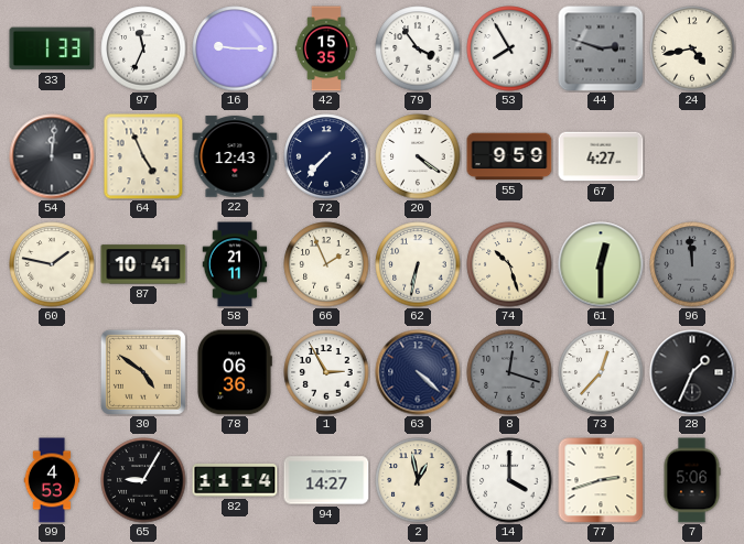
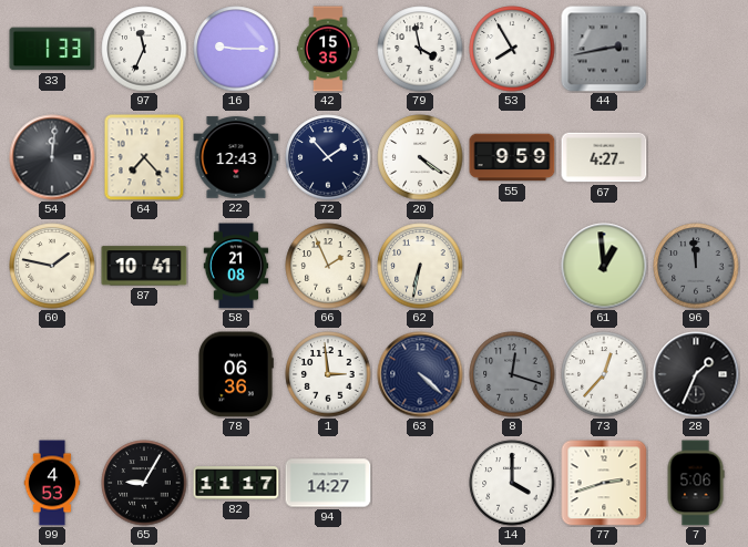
79: 3:54 -> 3:58 (420, 49)
44: 2:48 -> 2:43 (604, 49)
24: 4:43 -> none (692, 48)
64: 4:56 -> 7:23 (144, 157)
72: 7:37 -> 1:53 (328, 157)
58: 21:11 -> 21:08 (236, 266)
74: 10:27 -> none (509, 264)
61: 12:30 -> 12:59 (604, 266)
30: 4:51 -> none (143, 372)
1: 2:55 -> 2:59 (328, 374)
82: 11:14 -> 11:17 (236, 483)
2: 12:58 -> none (418, 480)
